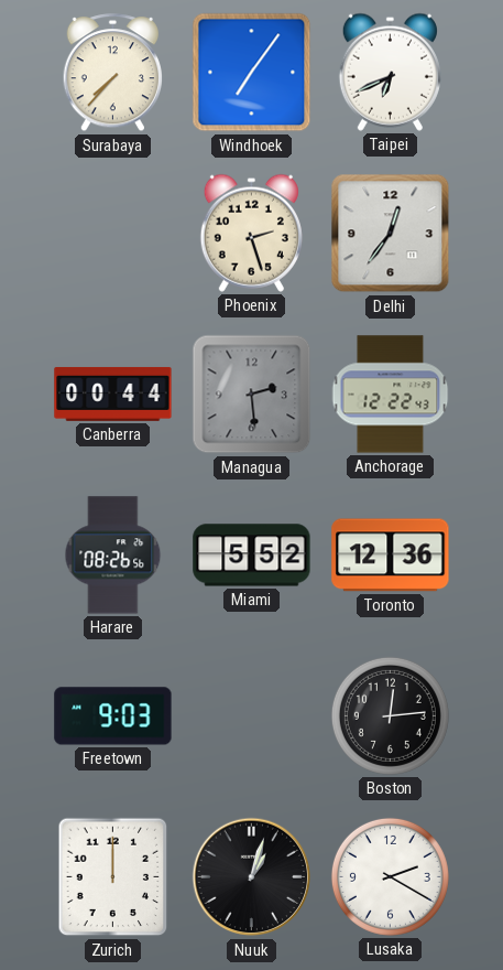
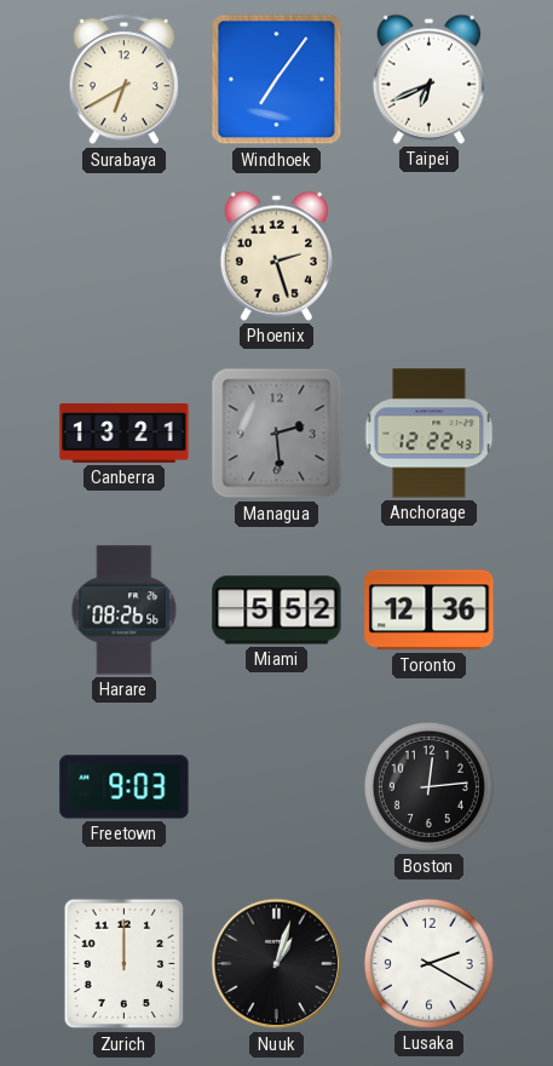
Surabaya: 7:37 -> 6:40 (123, 80)
Delhi: 12:36 -> none (391, 234)
Canberra: 00:44 -> 13:21 (125, 432)
